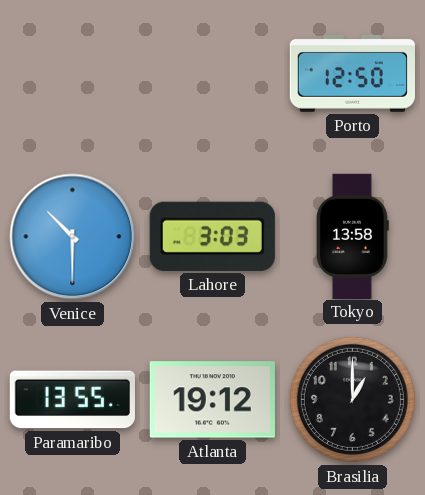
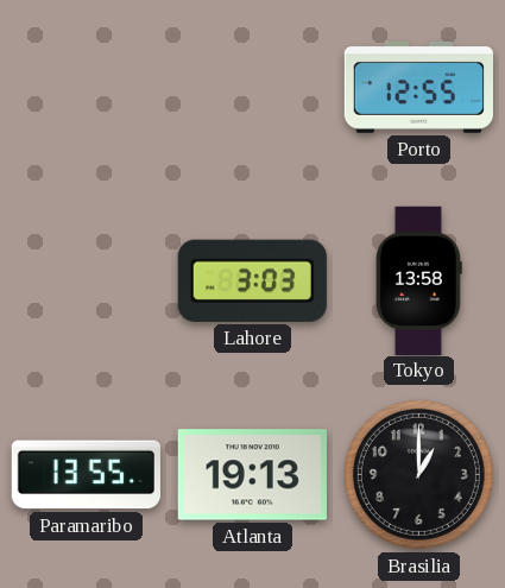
Porto: 12:50 -> 12:55 (418, 87)
Venice: 10:30 -> none (73, 237)
Atlanta: 19:12 -> 19:13 (252, 475)
